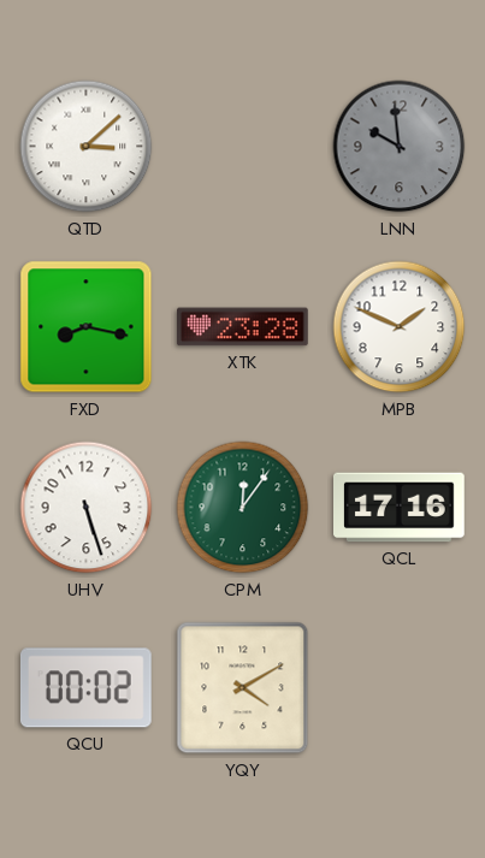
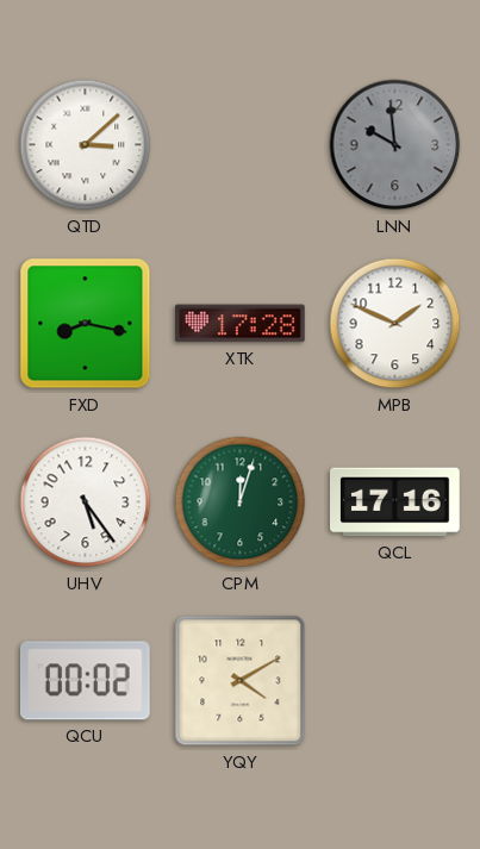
XTK: 23:28 -> 17:28 (241, 324)
UHV: 5:27 -> 5:24 (86, 502)
CPM: 12:06 -> 12:03 (241, 502)
